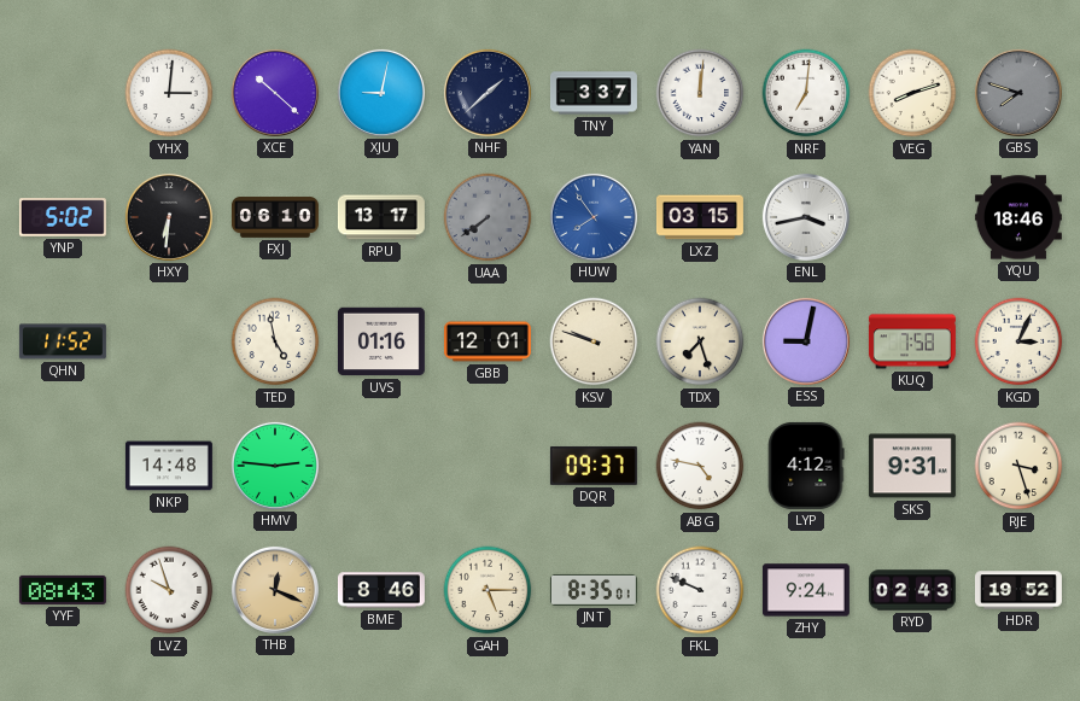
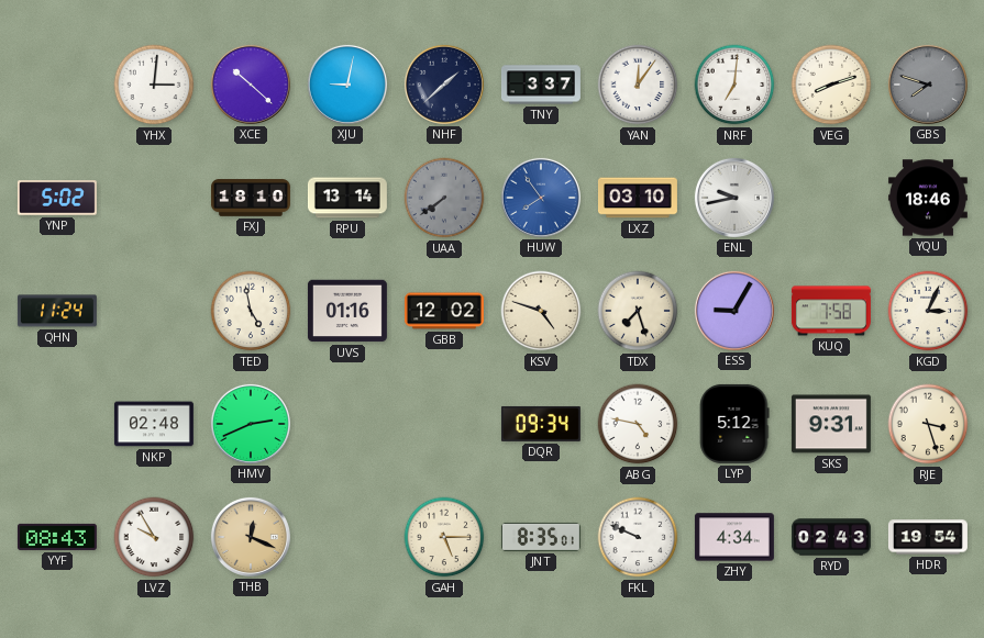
YAN: 12:01 -> 12:06 (638, 85)
HXY: 6:31 -> none (169, 217)
FXJ: 06:10 -> 18:10 (251, 198)
RPU: 13:17 -> 13:14 (347, 198)
LXZ: 03:15 -> 03:10 (638, 198)
ENL: 3:43 -> 9:43 (734, 198)
QHN: 11:52 -> 11:24 (57, 311)
GBB: 12:01 -> 12:02 (444, 311)
KSV: 9:48 -> 4:48 (541, 311)
ESS: 9:02 -> 9:05 (734, 311)
NKP: 14:48 -> 02:48 (154, 424)
HMV: 2:46 -> 2:41 (251, 424)
DQR: 09:37 -> 09:34 (541, 424)
LYP: 4:12 -> 5:12 (734, 424)
LVZ: 9:57 -> 9:55 (154, 537)
BME: 8:46 -> none (381, 590)
ZHY: 9:24 -> 4:34 (734, 537)
HDR: 19:52 -> 19:54 (928, 537)
